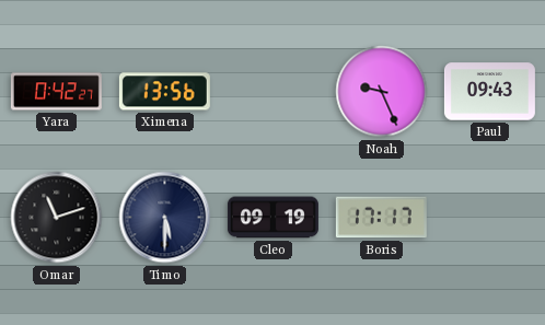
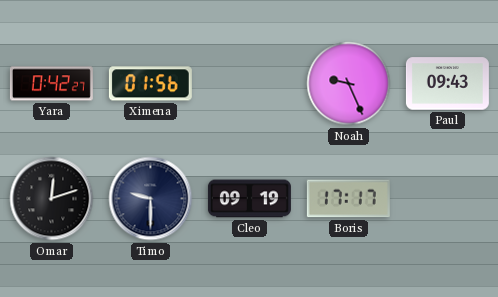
Ximena: 13:56 -> 01:56 (150, 84)
Omar: 11:12 -> 12:12 (52, 199)
Timo: 5:30 -> 9:30 (151, 199)
